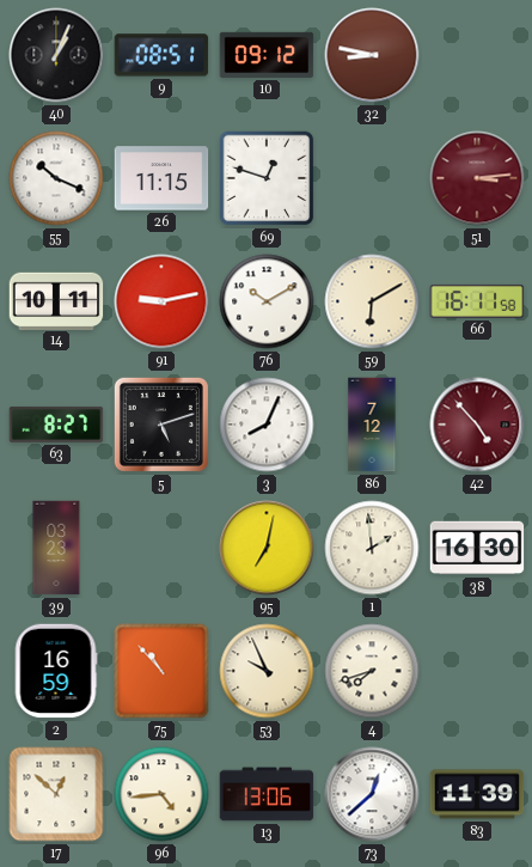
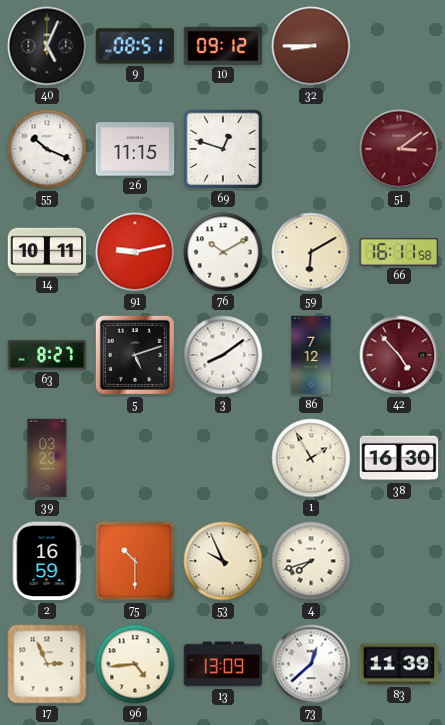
40: 1:04 -> 5:04 (47, 46)
32: 8:47 -> 8:45 (311, 46)
51: 3:14 -> 3:09 (399, 149)
3: 8:04 -> 8:09 (223, 355)
95: 7:02 -> none (267, 548)
1: 1:59 -> 1:55 (311, 458)
75: 10:53 -> 10:30 (135, 561)
17: 12:52 -> 2:56 (47, 664)
13: 13:06 -> 13:09 (223, 664)
